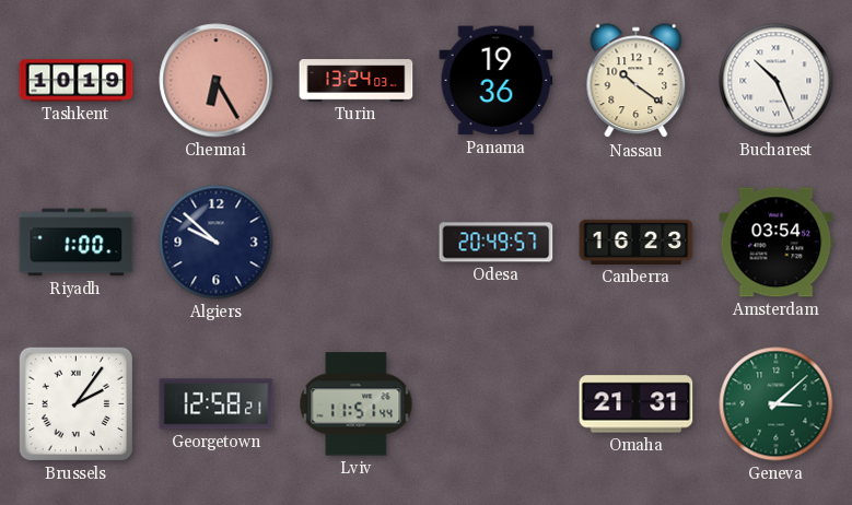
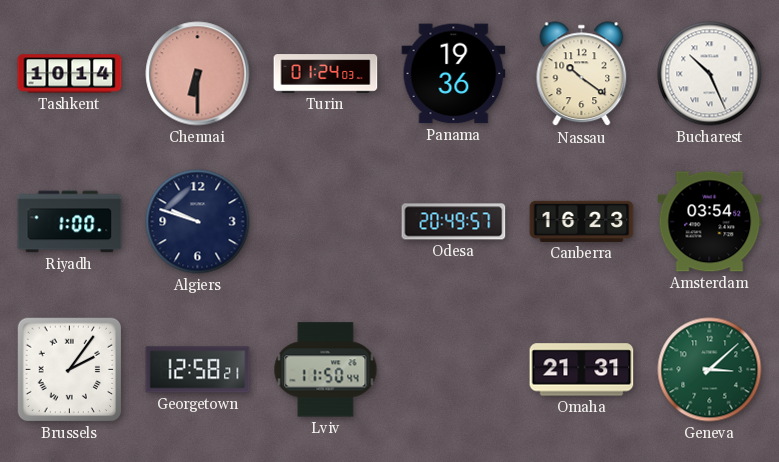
Tashkent: 10:19 -> 10:14 (70, 74)
Chennai: 6:25 -> 6:30 (198, 74)
Turin: 13:24 -> 01:24 (326, 74)
Algiers: 9:52 -> 9:48 (198, 222)
Lviv: 11:51 -> 11:50 (326, 370)
